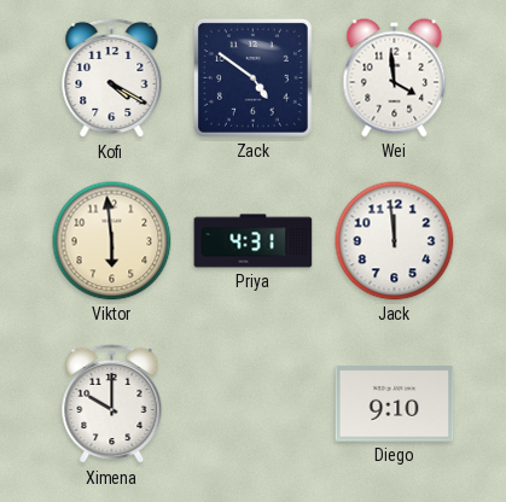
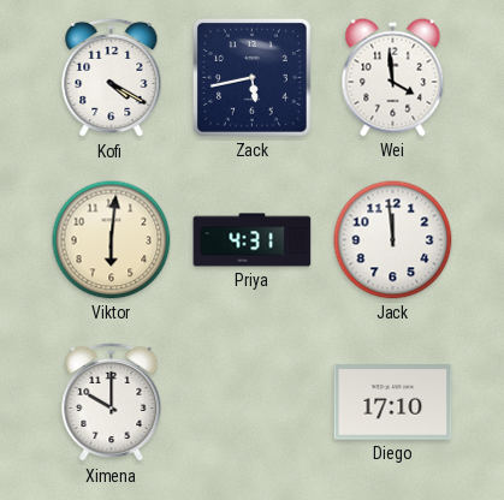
Zack: 4:51 -> 5:43 (251, 77)
Viktor: 5:59 -> 6:01 (112, 240)
Diego: 9:10 -> 17:10 (393, 403)
